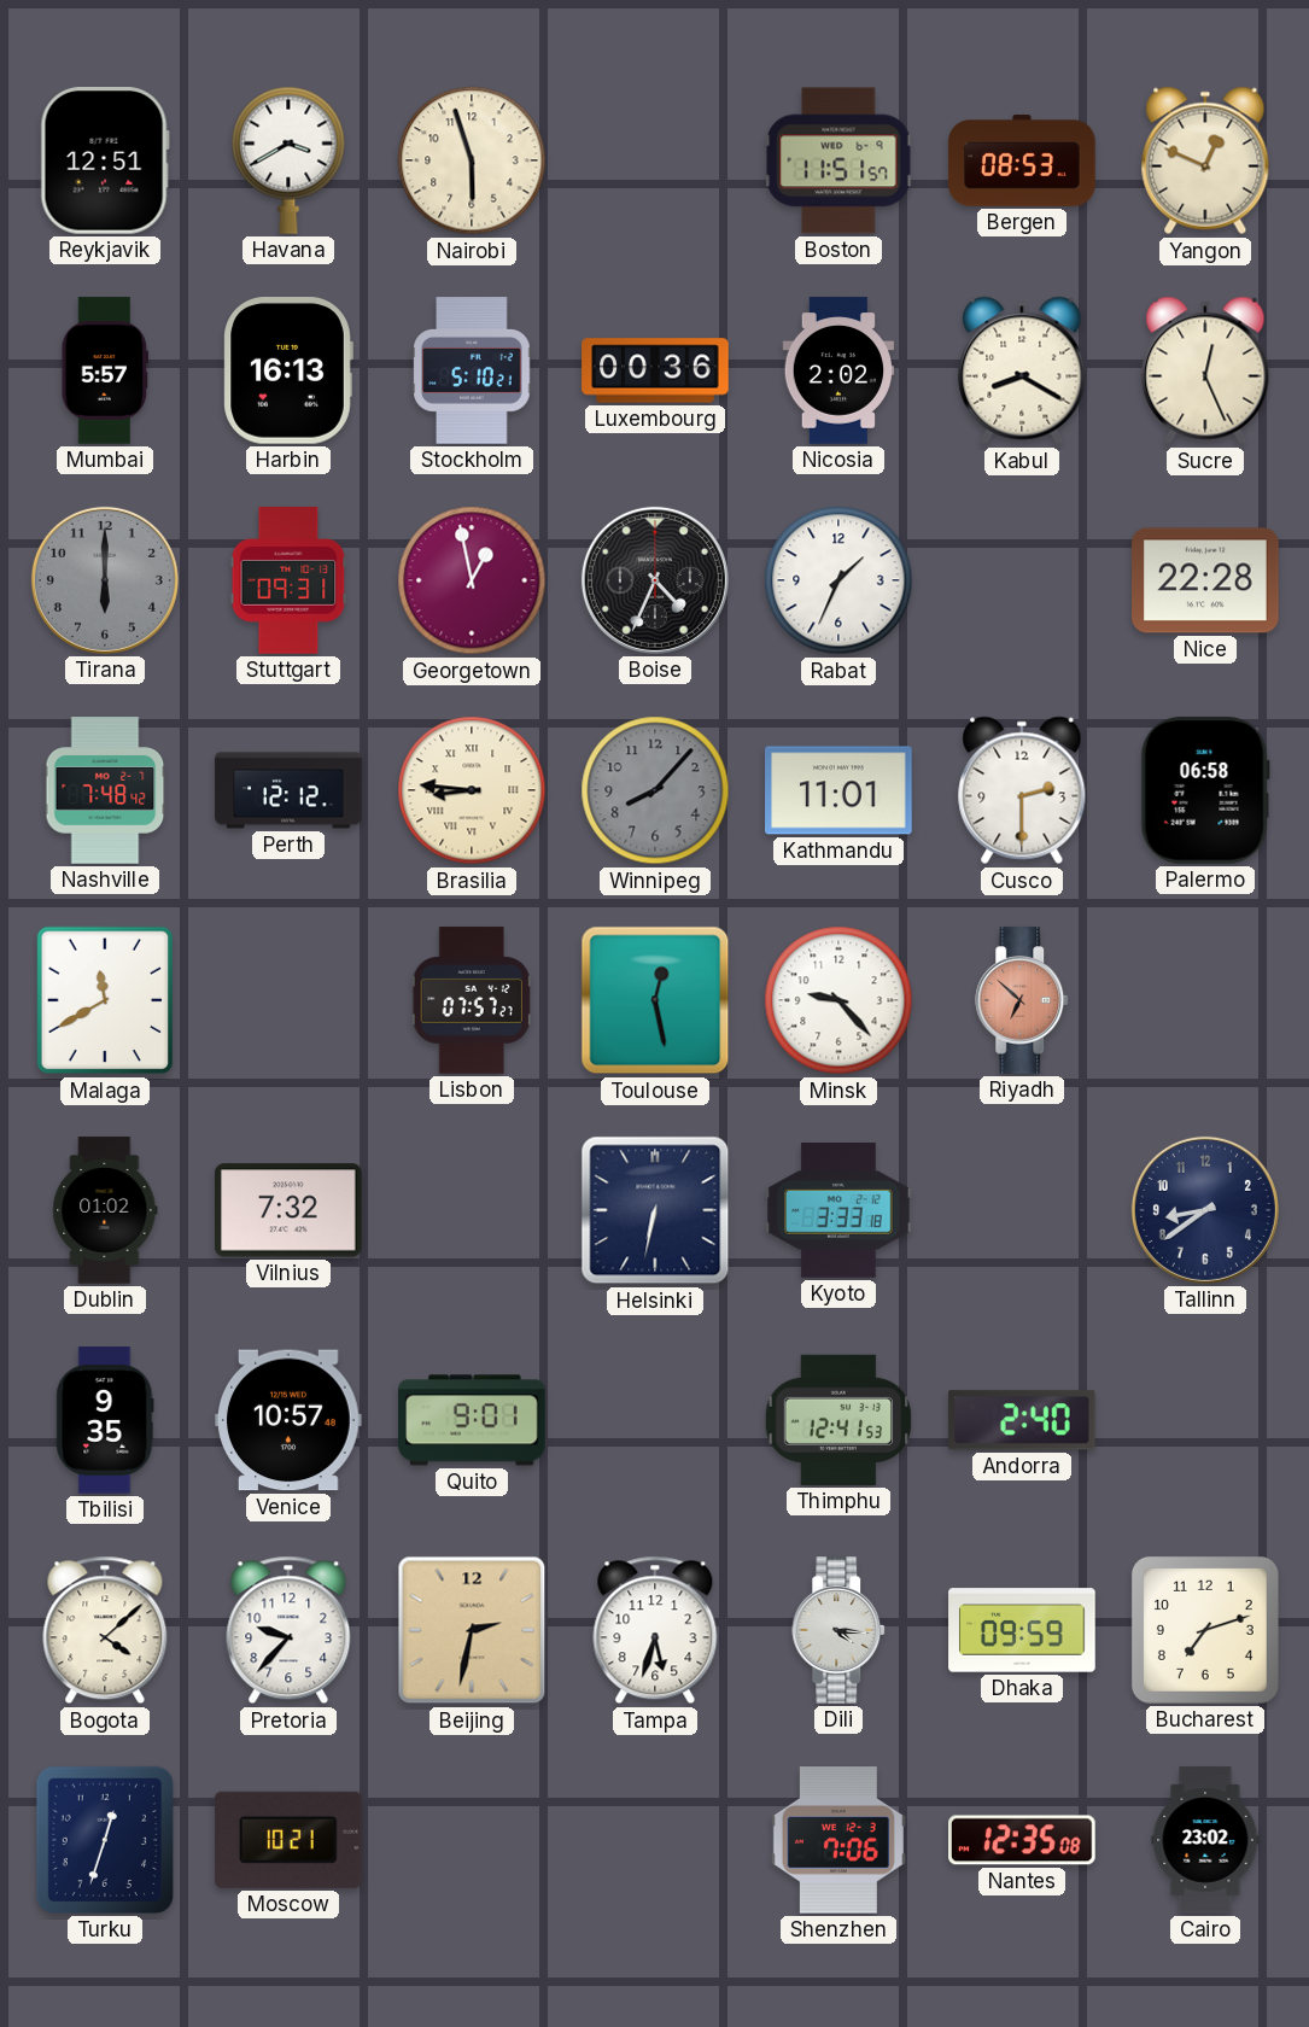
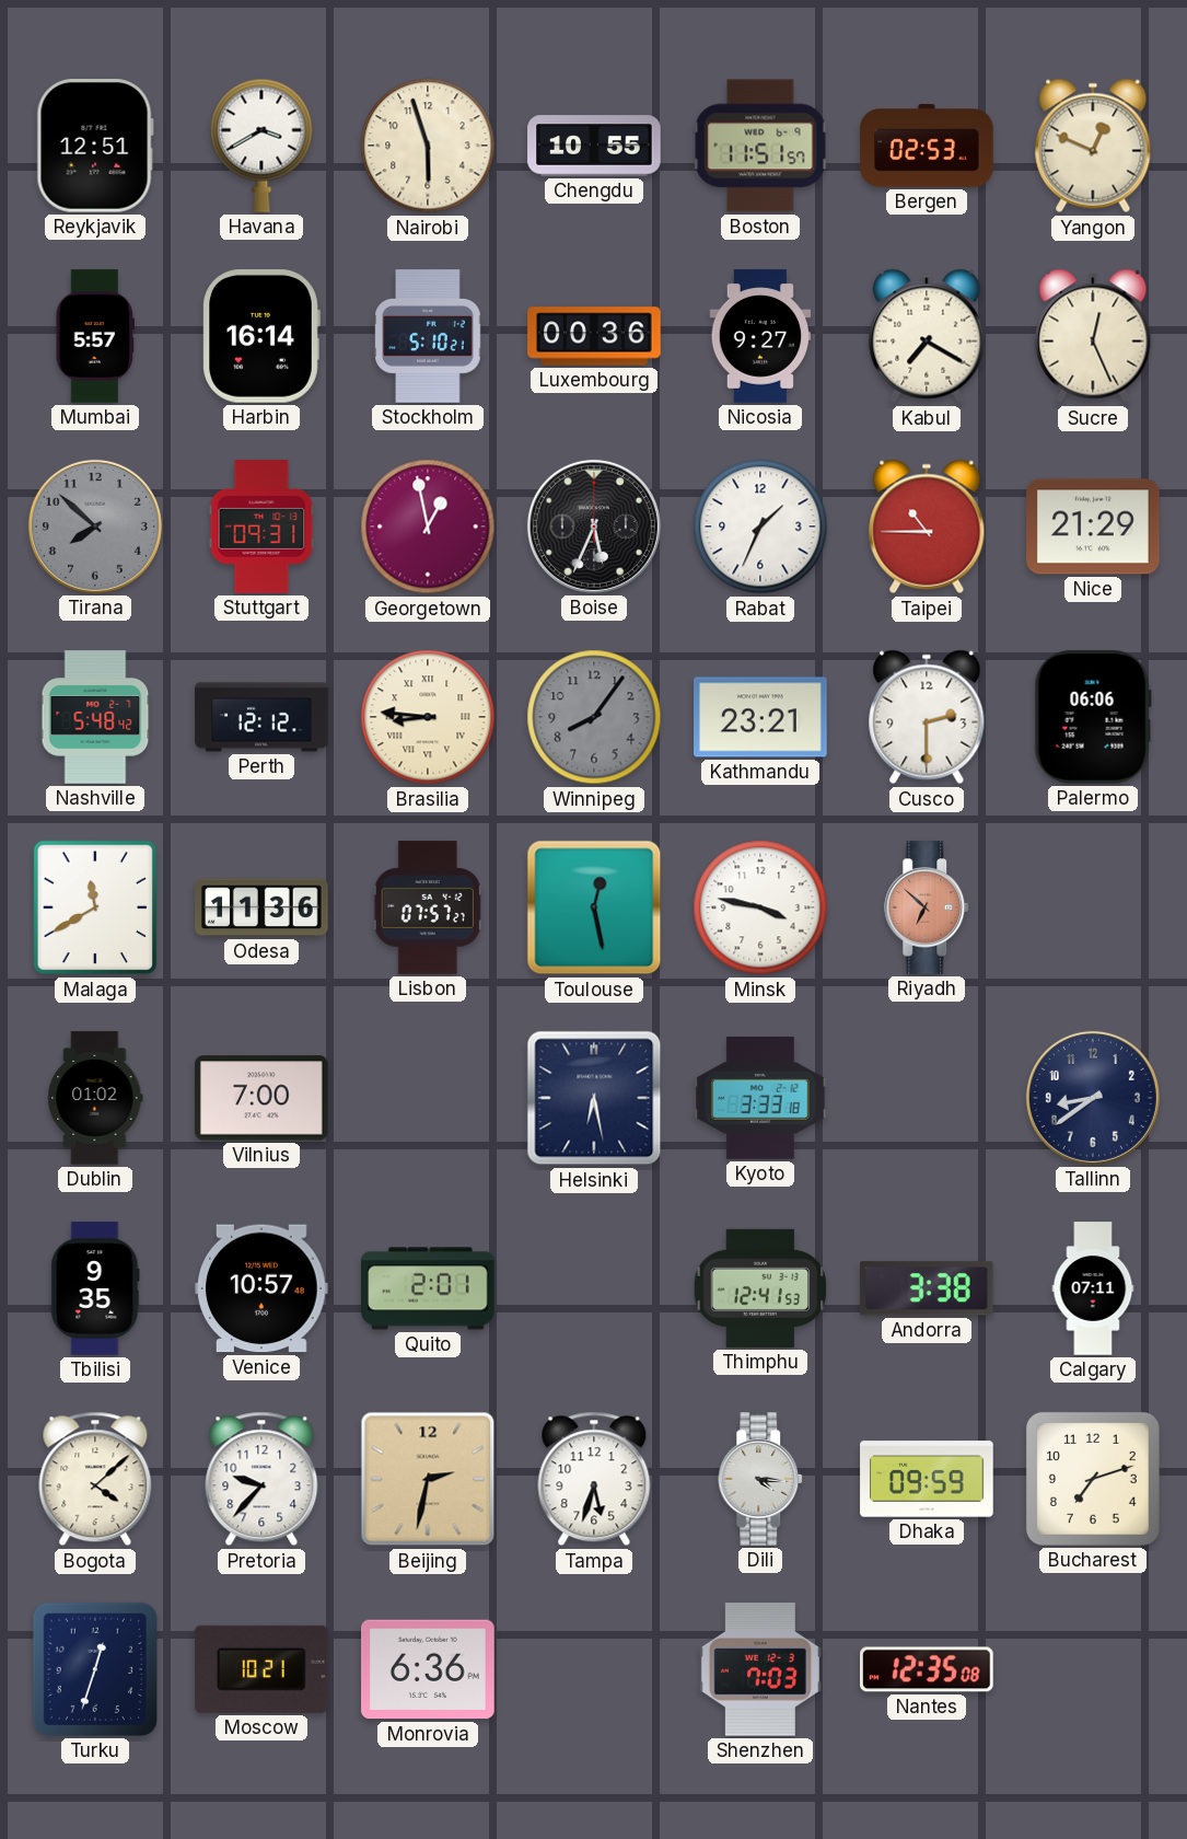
Chengdu: none -> 10:55 (594, 146)
Bergen: 08:53 -> 02:53 (927, 147)
Harbin: 16:13 -> 16:14 (261, 337)
Nicosia: 2:02 -> 9:27 (759, 336)
Kabul: 8:20 -> 7:20 (927, 336)
Tirana: 6:00 -> 7:52 (95, 527)
Boise: 4:34 -> 5:34 (594, 527)
Taipei: none -> 10:45 (927, 527)
Nice: 22:28 -> 21:29 (1093, 527)
Nashville: 7:48 -> 5:48 (95, 717)
Winnipeg: 8:07 -> 8:06 (594, 717)
Kathmandu: 11:01 -> 23:21 (760, 717)
Palermo: 06:58 -> 06:06 (1093, 718)
Odesa: none -> 11:36 (261, 907)
Minsk: 9:23 -> 3:47 (760, 907)
Vilnius: 7:32 -> 7:00 (263, 1098)
Helsinki: 6:32 -> 6:28 (594, 1098)
Quito: 9:01 -> 2:01 (428, 1288)
Andorra: 2:40 -> 3:38 (927, 1288)
Calgary: none -> 07:11 (1093, 1288)
Monrovia: none -> 6:36 (428, 1669)
Shenzhen: 7:06 -> 7:03 (760, 1669)
Cairo: 23:02 -> none (1205, 1840)
